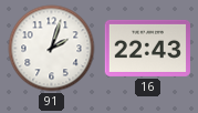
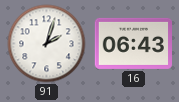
16: 22:43 -> 06:43 (133, 43)
